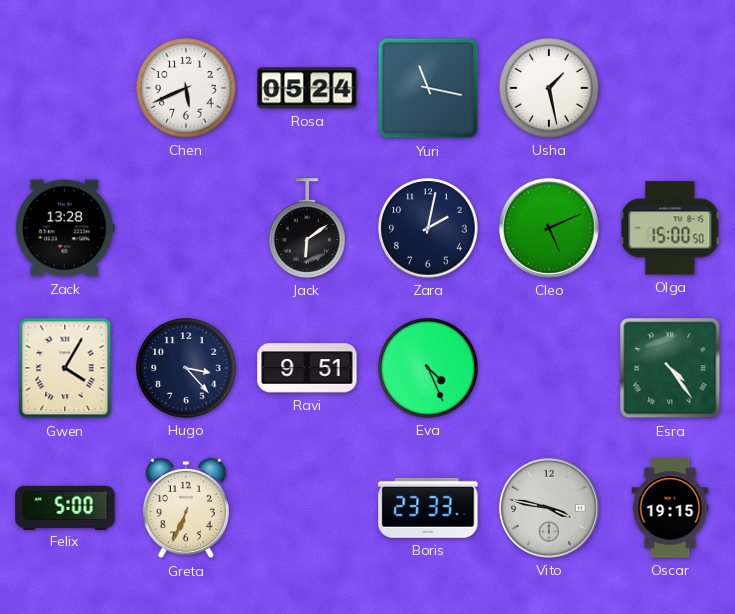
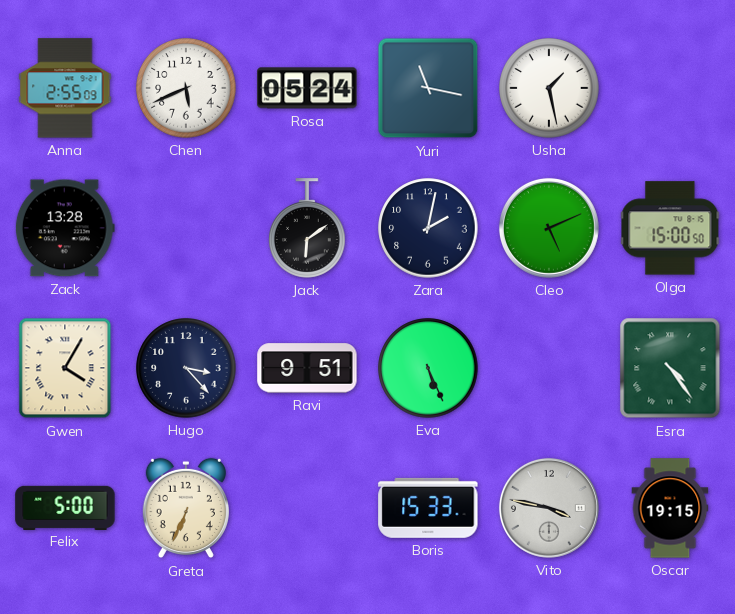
Anna: none -> 2:55 (65, 88)
Eva: 4:26 -> 5:26 (428, 368)
Boris: 23:33 -> 15:33 (428, 508)
